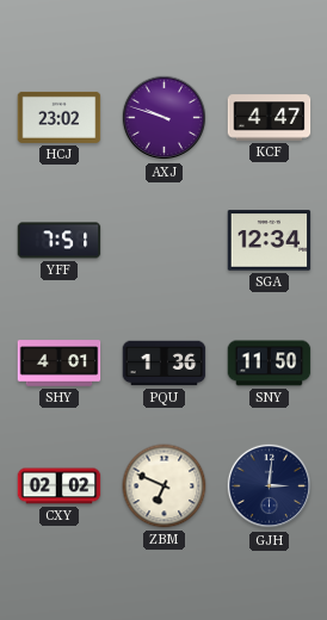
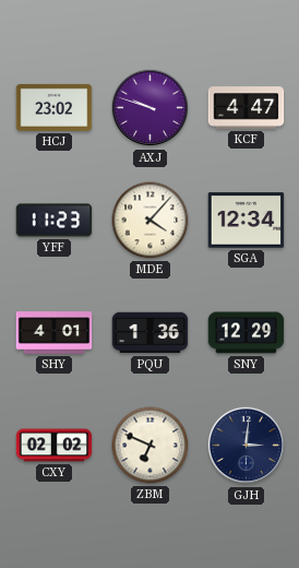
YFF: 7:51 -> 11:23 (55, 221)
MDE: none -> 4:07 (151, 221)
SNY: 11:50 -> 12:29 (247, 333)
